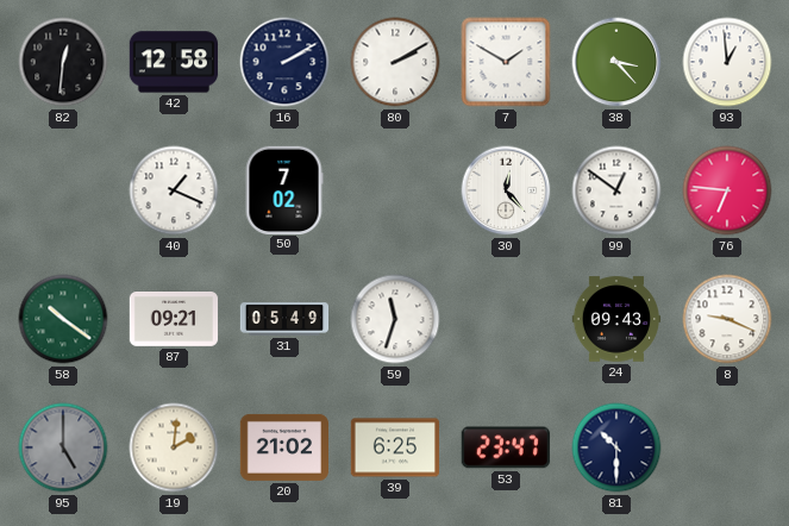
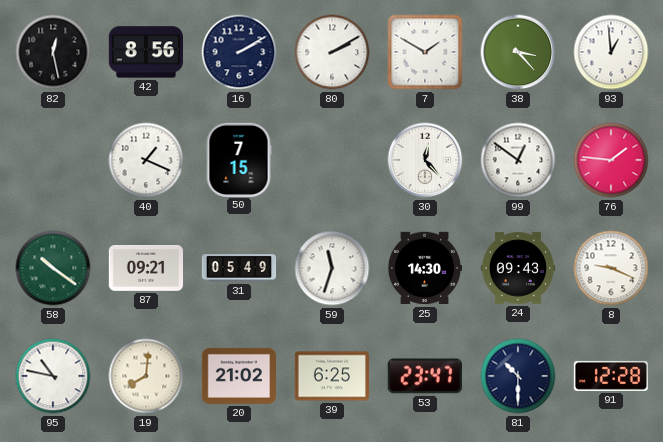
82: 12:31 -> 12:28 (53, 52)
42: 12:58 -> 8:56 (145, 52)
50: 7:02 -> 7:15 (239, 159)
76: 6:46 -> 1:46 (611, 160)
25: none -> 14:30 (424, 268)
95: 5:00 -> 10:47 (53, 376)
95 dial: grey -> white (53, 376)
19: 2:01 -> 8:01 (146, 376)
91: none -> 12:28 (610, 376)
